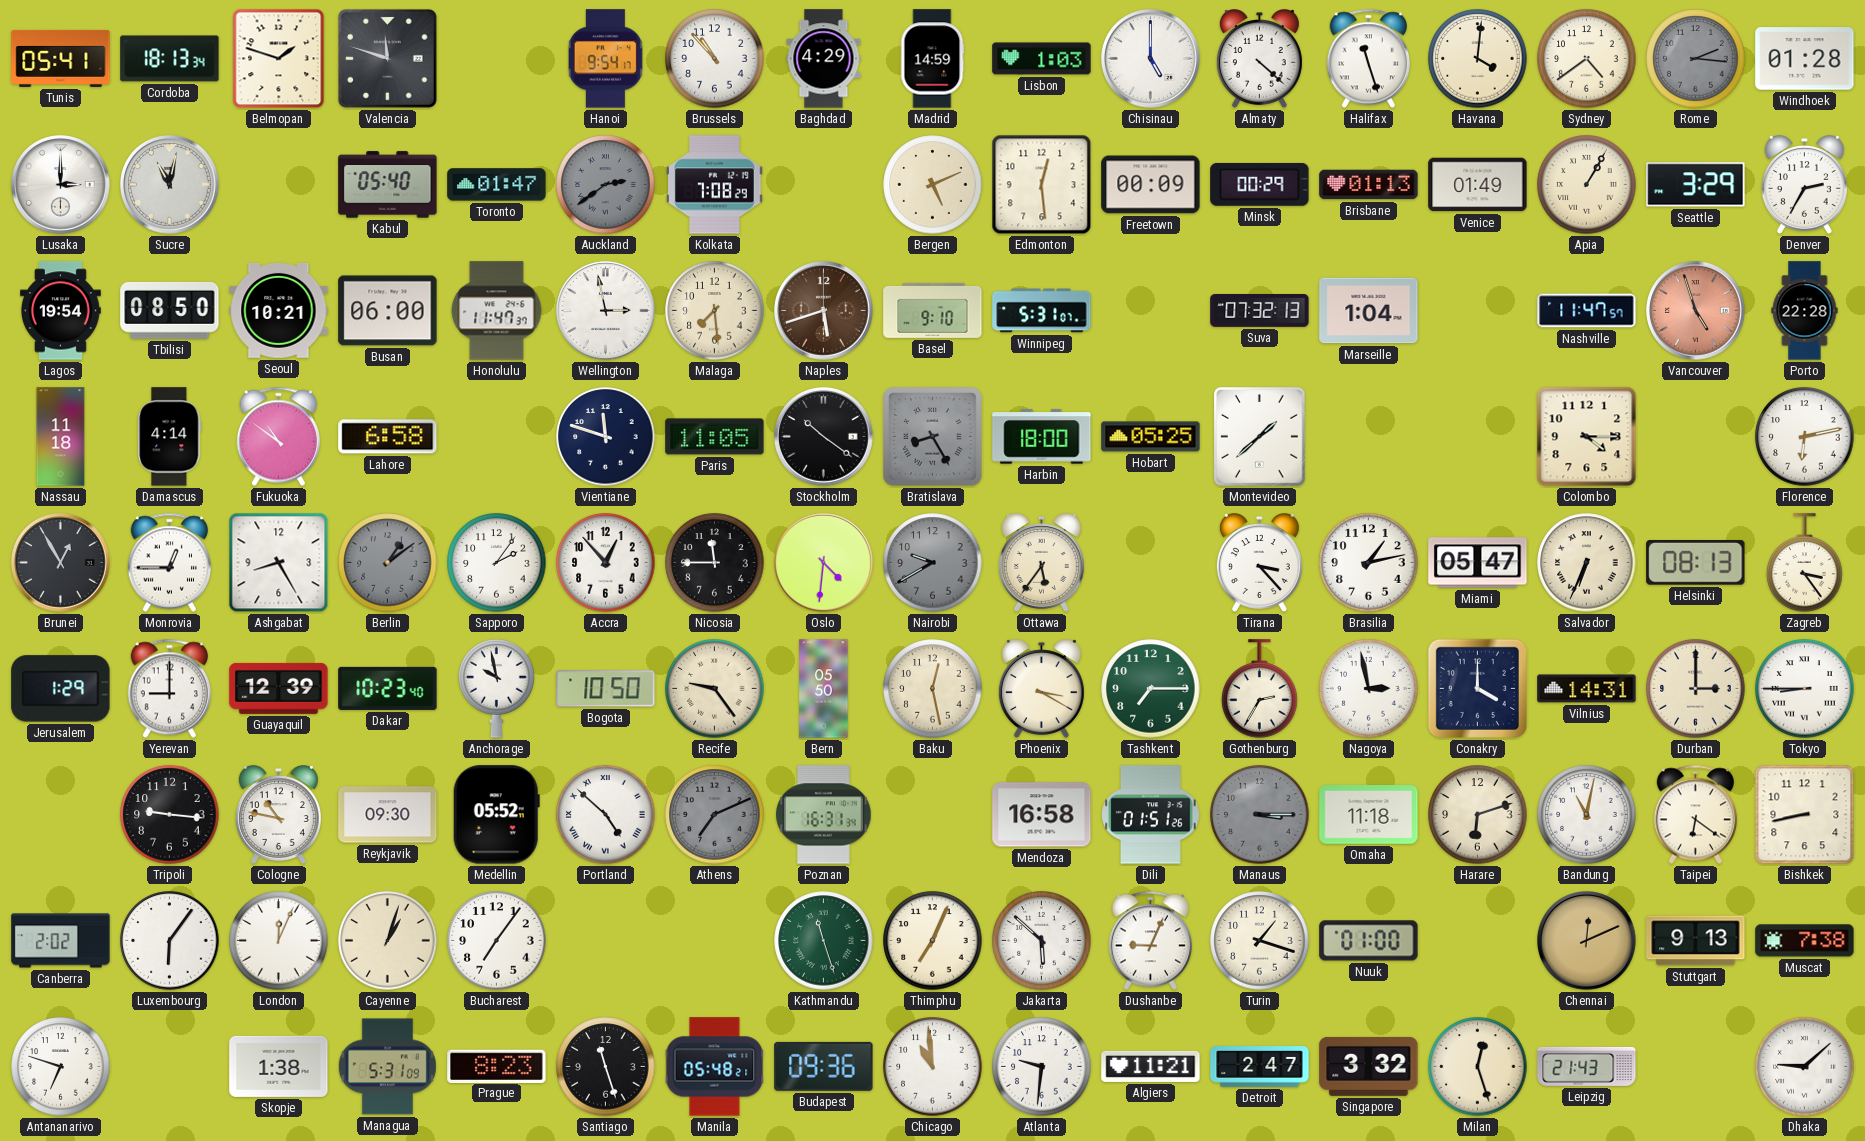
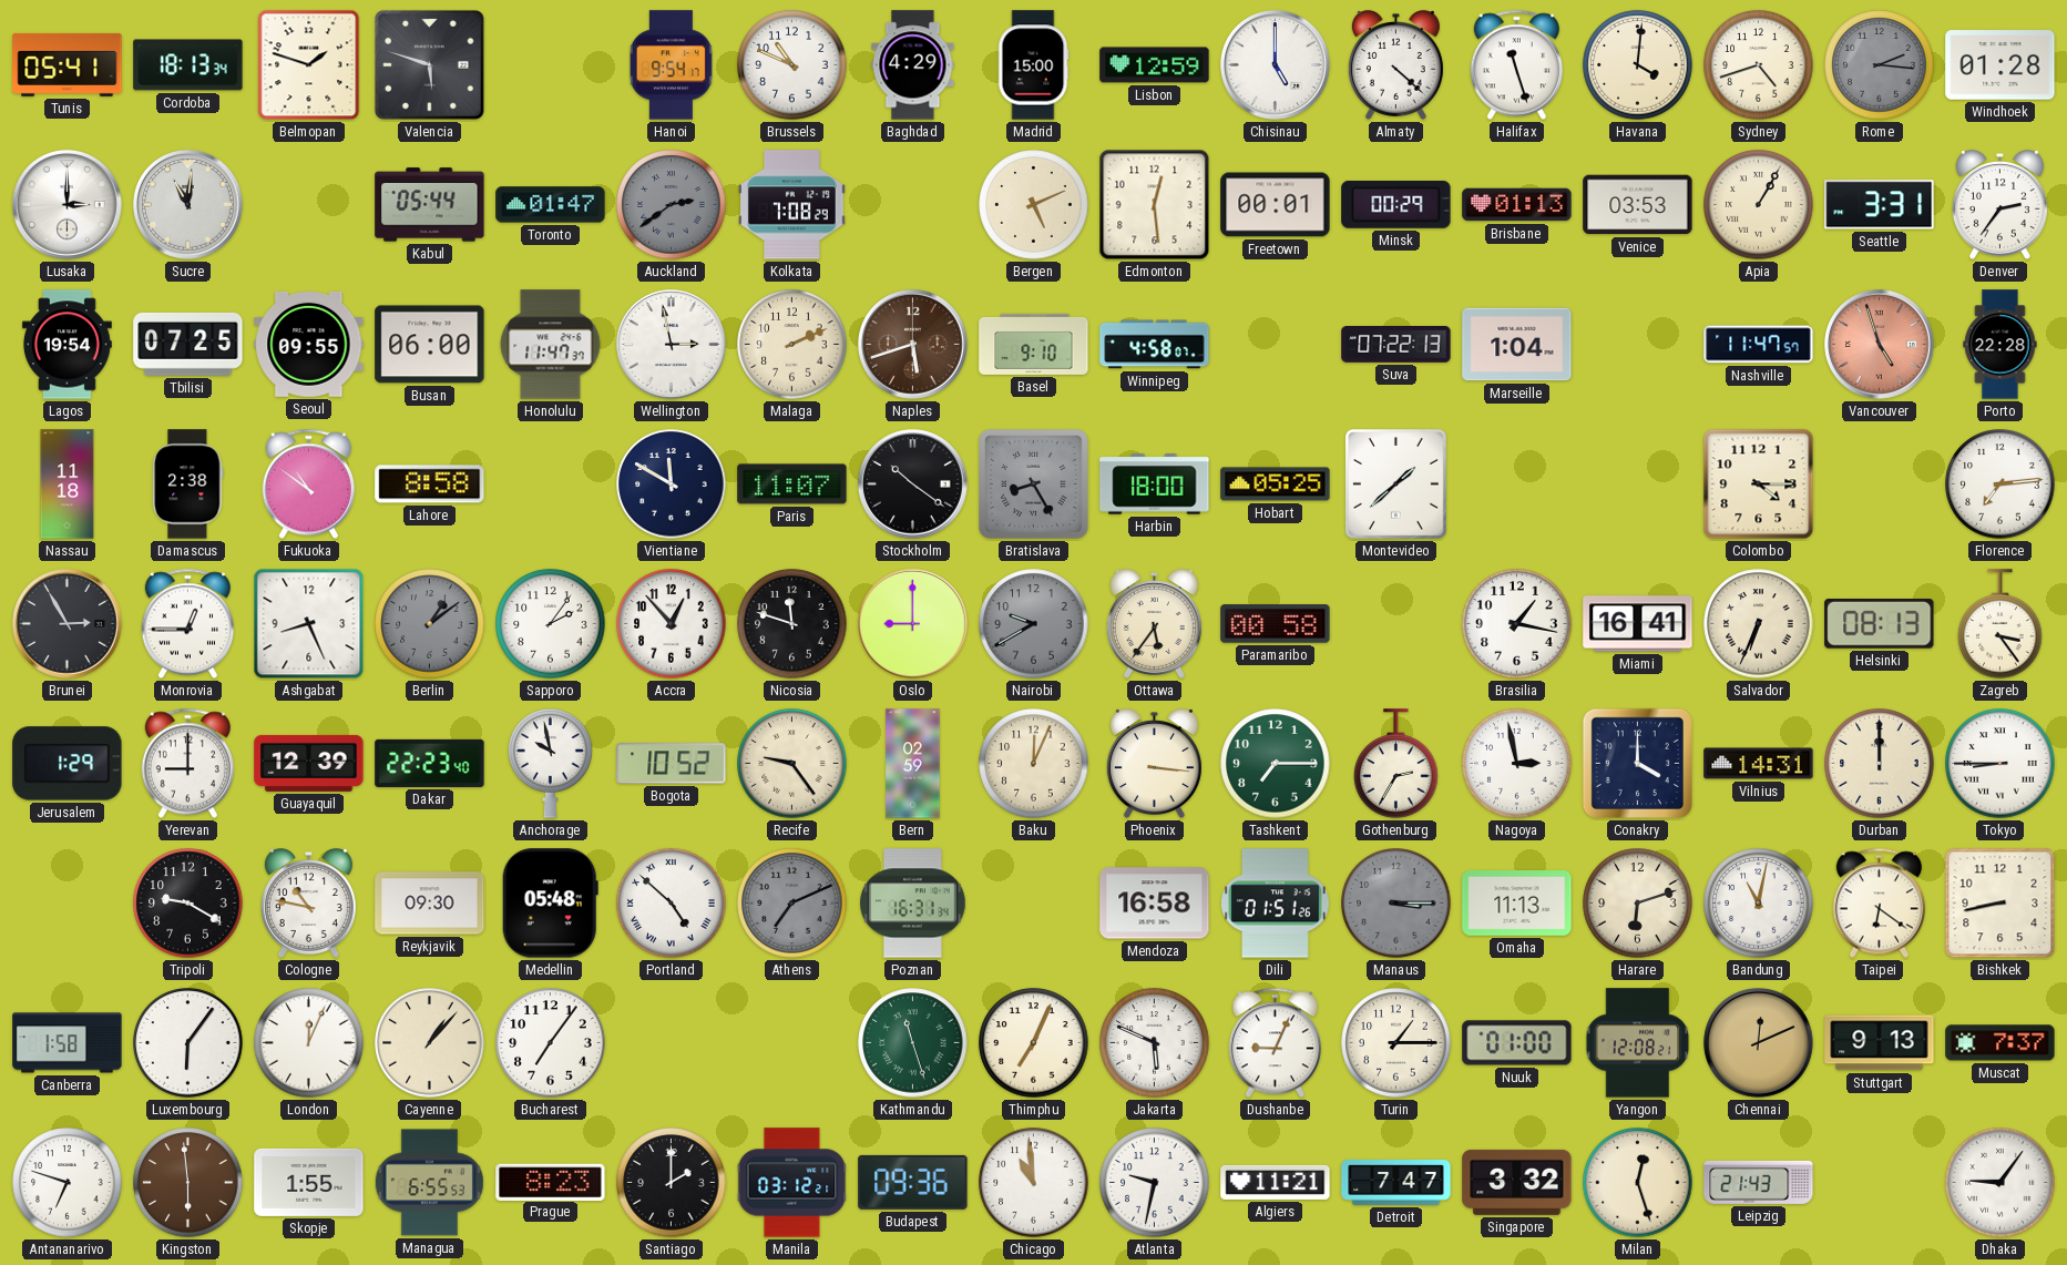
Valencia: 11:48 -> 5:48 (429, 64)
Brussels: 10:53 -> 10:49 (792, 65)
Madrid: 14:59 -> 15:00 (1033, 65)
Lisbon: 1:03 -> 12:59 (1155, 65)
Sydney: 4:39 -> 4:42 (1759, 65)
Sucre: 11:02 -> 11:01 (188, 205)
Kabul: 05:40 -> 05:44 (430, 205)
Freetown: 00:09 -> 00:01 (1276, 205)
Venice: 01:49 -> 03:53 (1638, 205)
Seattle: 3:29 -> 3:31 (1880, 205)
Denver: 2:35 -> 2:36 (1999, 205)
Tbilisi: 08:50 -> 07:25 (188, 344)
Seoul: 10:21 -> 09:55 (309, 344)
Malaga: 7:29 -> 2:11 (792, 345)
Winnipeg: 5:31 -> 4:58 (1155, 345)
Suva: 07:32 -> 07:22 (1396, 345)
Damascus: 4:14 -> 2:38 (188, 484)
Lahore: 6:58 -> 8:58 (430, 484)
Vientiane: 11:48 -> 11:50 (672, 484)
Paris: 11:05 -> 11:07 (792, 484)
Florence: 6:13 -> 7:14 (2001, 484)
Brunei: 12:55 -> 2:55 (68, 624)
Ashgabat: 8:25 -> 8:26 (309, 624)
Nicosia: 11:45 -> 11:48 (792, 624)
Oslo: 4:31 -> 9:00 (913, 624)
Paramaribo: none -> 00:58 (1276, 624)
Tirana: 3:23 -> none (1259, 563)
Brasilia: 1:13 -> 1:17 (1517, 624)
Miami: 05:47 -> 16:41 (1638, 624)
Dakar: 10:23 -> 22:23 (430, 763)
Bogota: 10:50 -> 10:52 (672, 764)
Bern: 05:50 -> 02:59 (913, 764)
Baku: 12:28 -> 12:04 (1034, 764)
Phoenix: 3:20 -> 3:16 (1154, 764)
Durban: 3:00 -> 12:00 (1880, 764)
Tripoli: 9:16 -> 9:20 (188, 904)
Medellin: 05:52 -> 05:48 (550, 904)
Omaha: 11:18 -> 11:13 (1517, 904)
Canberra: 2:02 -> 1:58 (68, 1043)
Cayenne: 1:03 -> 1:07 (430, 1043)
Jakarta: 5:52 -> 5:49 (1155, 1043)
Turin: 1:18 -> 1:15 (1396, 1043)
Yangon: none -> 12:08 (1638, 1043)
Muscat: 7:38 -> 7:37 (2001, 1043)
Kingston: none -> 5:59 (188, 1183)
Skopje: 1:38 -> 1:55 (309, 1182)
Managua: 5:31 -> 6:55 (429, 1183)
Santiago: 11:27 -> 2:00 (672, 1183)
Manila: 05:48 -> 03:12 (792, 1183)
Atlanta: 9:31 -> 9:32 (1155, 1183)
Detroit: 2:47 -> 7:47 (1396, 1183)
Dhaka: 9:08 -> 9:06 (2001, 1183)
